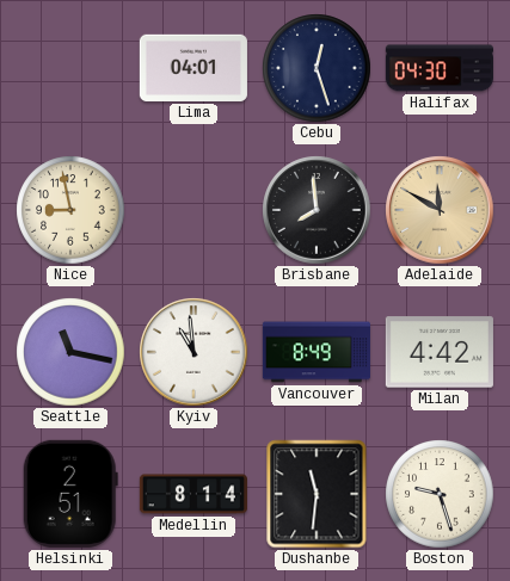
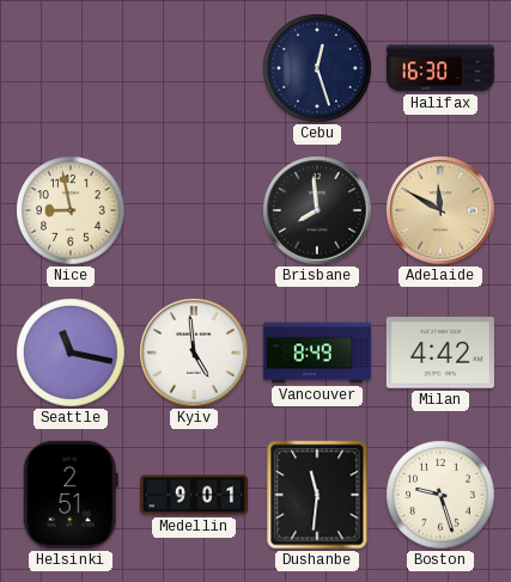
Lima: 04:01 -> none (193, 68)
Halifax: 04:30 -> 16:30 (440, 68)
Kyiv: 10:59 -> 4:59 (194, 353)
Medellin: 8:14 -> 9:01 (194, 495)
